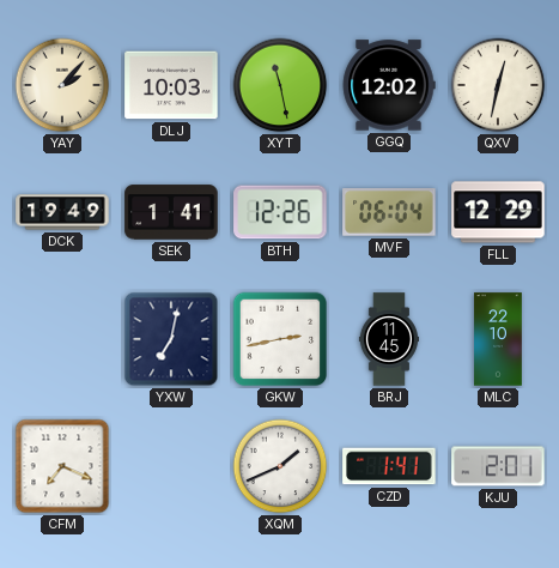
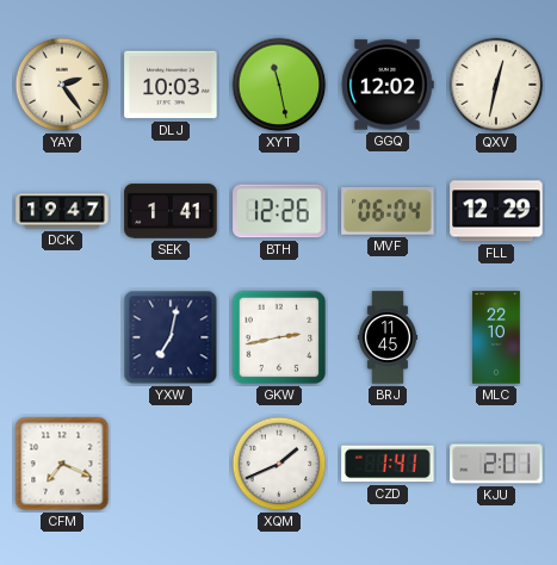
YAY: 2:07 -> 2:24 (62, 85)
DCK: 19:49 -> 19:47 (62, 211)
